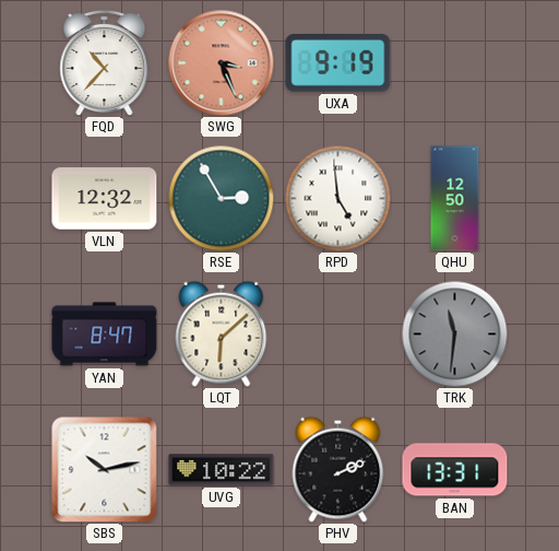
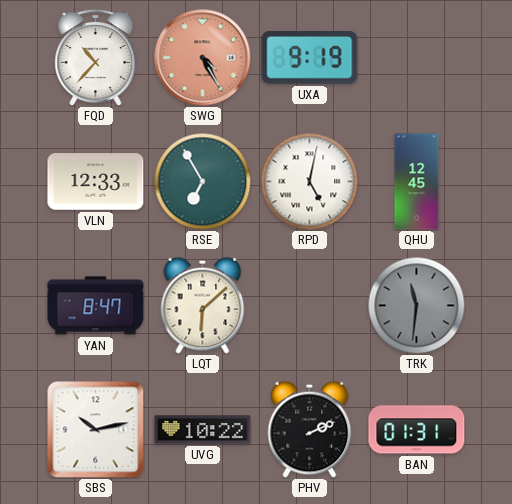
SWG: 3:26 -> 4:25 (203, 58)
VLN: 12:32 -> 12:33 (96, 182)
RSE: 2:55 -> 6:55 (202, 181)
RPD: 4:59 -> 5:02 (309, 181)
QHU: 12:50 -> 12:45 (417, 182)
BAN: 13:31 -> 01:31 (417, 430)
